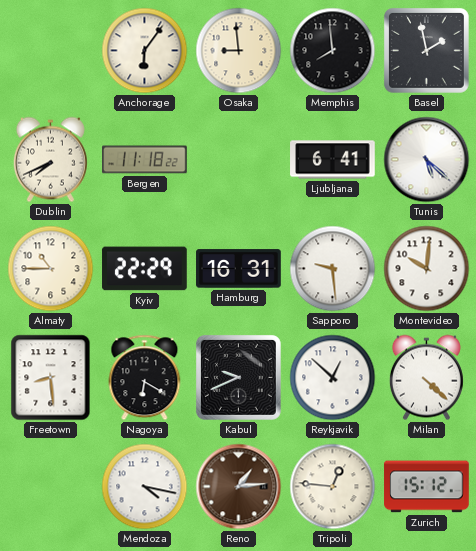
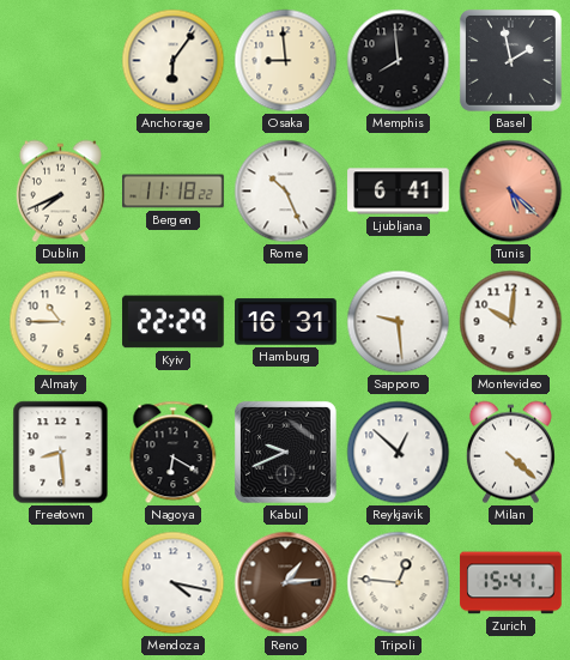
Rome: none -> 10:26 (286, 192)
Tunis dial: white -> salmon (511, 192)
Zurich: 15:12 -> 15:41 (511, 583)
